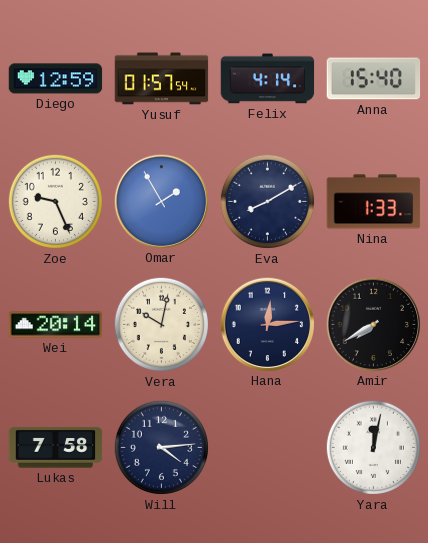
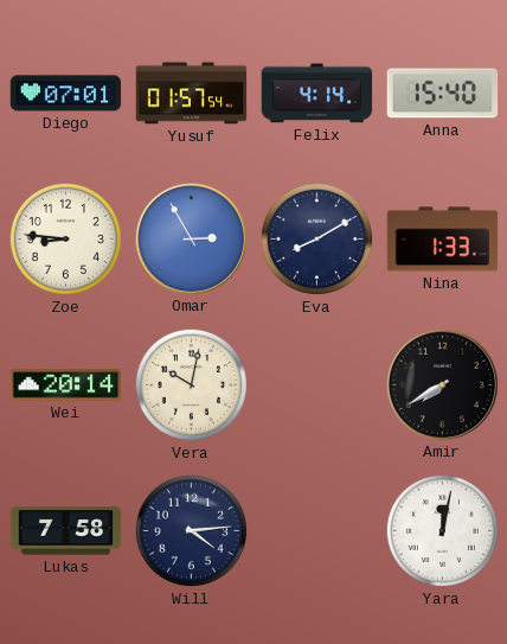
Diego: 12:59 -> 07:01 (66, 94)
Zoe: 9:26 -> 8:46 (65, 238)
Omar: 1:55 -> 2:55 (191, 238)
Hana: 12:14 -> none (267, 324)
